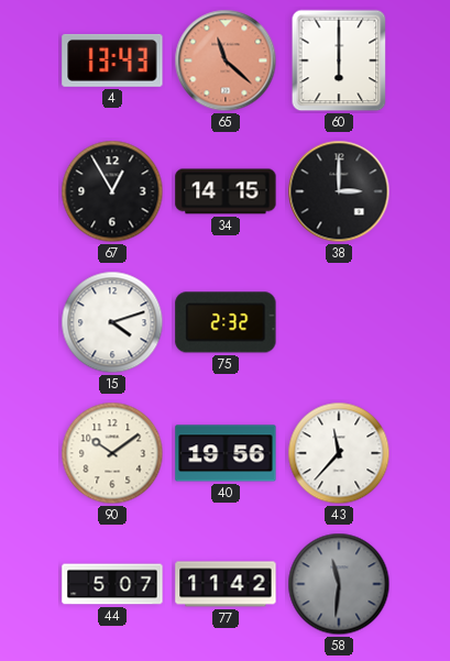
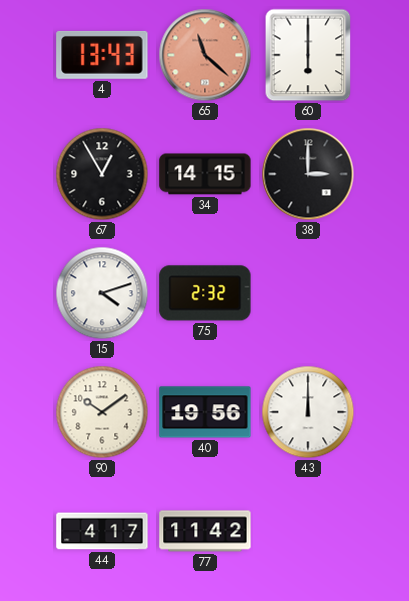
43: 11:37 -> 12:00 (308, 412)
44: 5:07 -> 4:17 (102, 531)
58: 11:31 -> none (339, 584)
